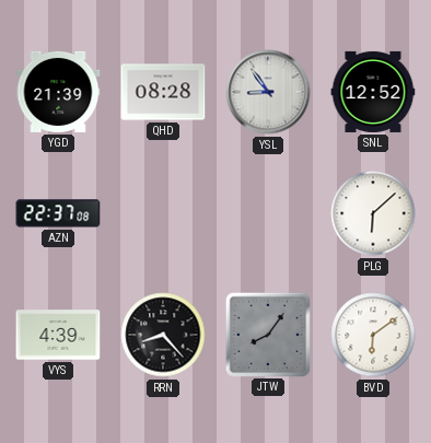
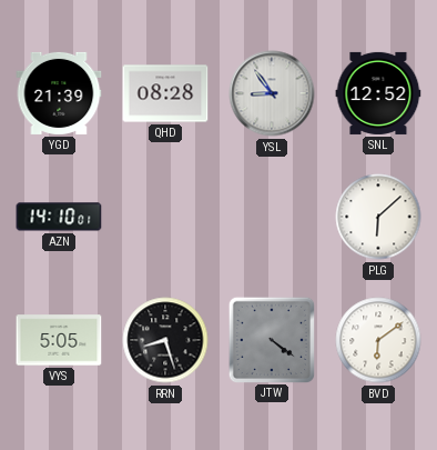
AZN: 22:37 -> 14:10 (59, 217)
VYS: 4:39 -> 5:05 (59, 340)
RRN: 8:23 -> 8:27 (165, 340)
JTW: 8:06 -> 4:21 (271, 339)
